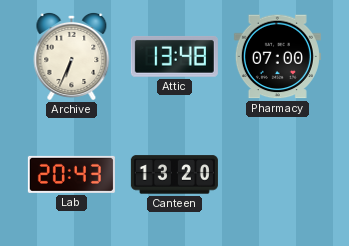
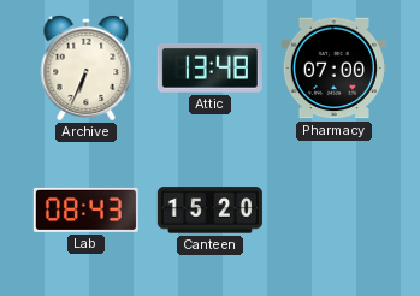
Lab: 20:43 -> 08:43 (85, 209)
Canteen: 13:20 -> 15:20 (209, 211)
